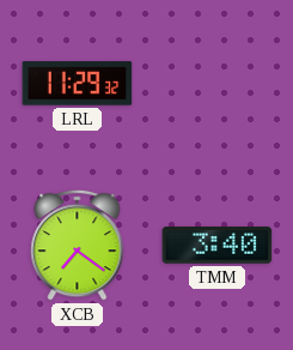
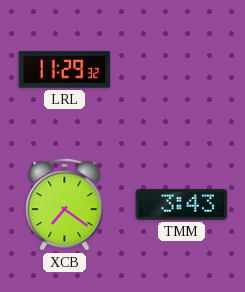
TMM: 3:40 -> 3:43 (182, 205)
